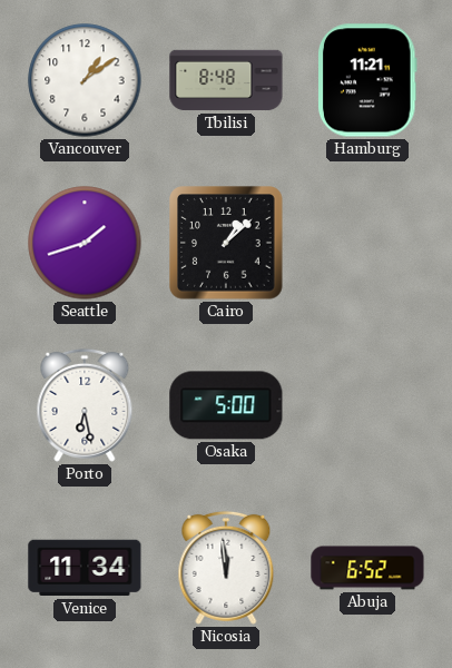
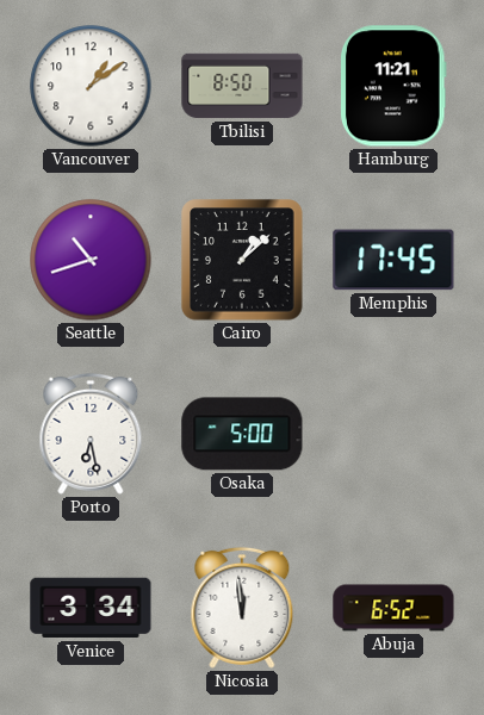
Tbilisi: 8:48 -> 8:50 (242, 86)
Seattle: 1:42 -> 10:42 (91, 260)
Memphis: none -> 17:45 (393, 260)
Venice: 11:34 -> 3:34 (91, 608)
